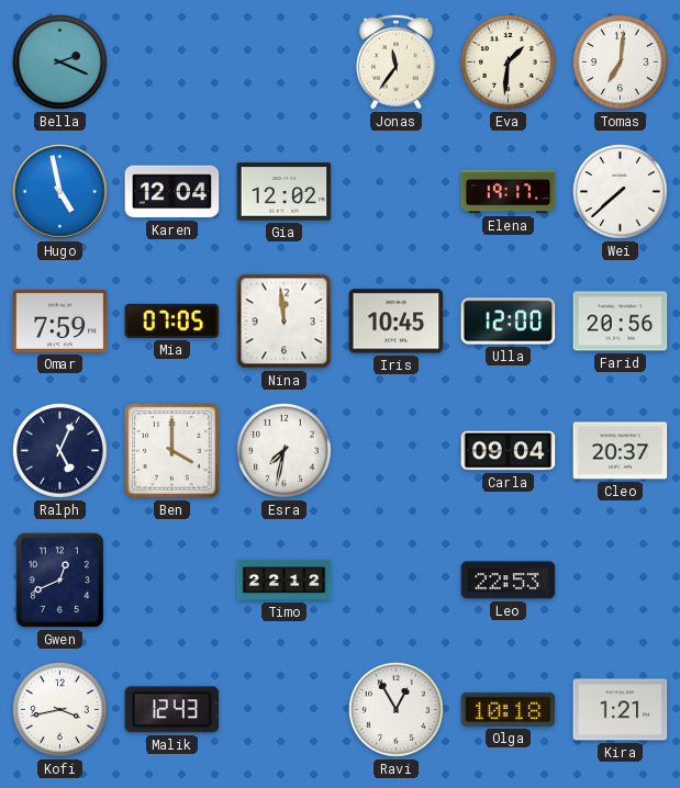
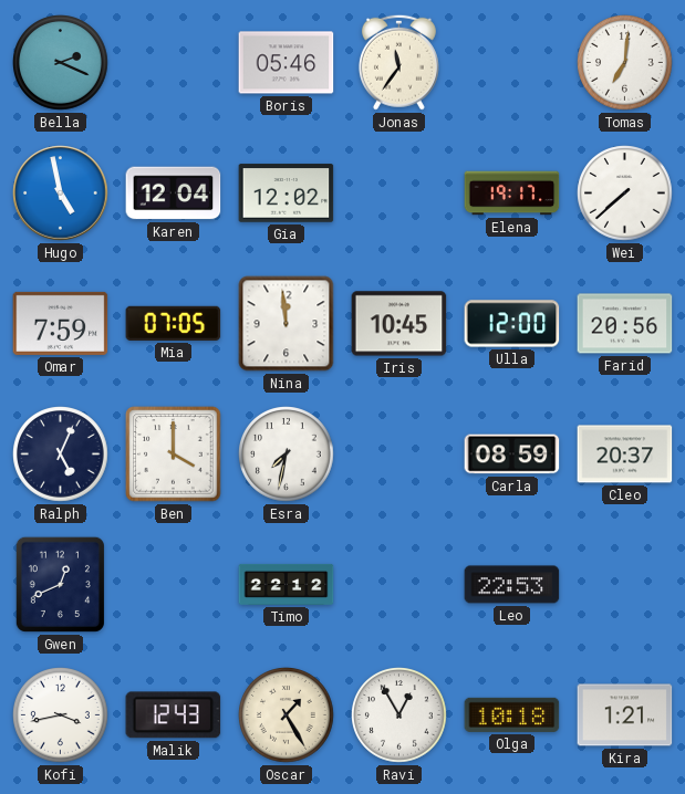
Boris: none -> 05:46 (287, 63)
Eva: 1:31 -> none (509, 63)
Carla: 09:04 -> 08:59 (512, 455)
Oscar: none -> 1:25 (287, 715)
